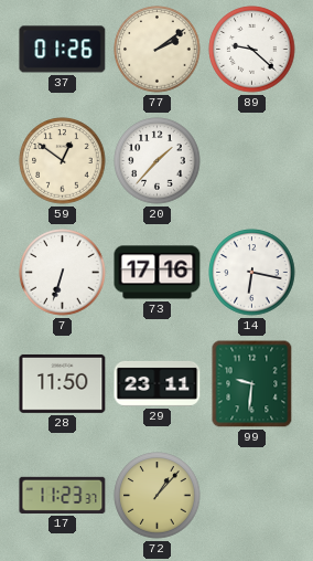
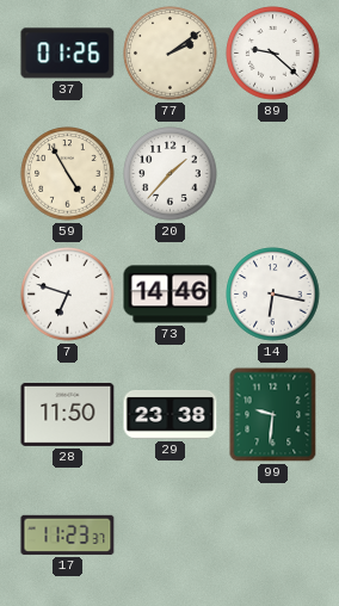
59: 12:51 -> 4:55 (68, 174)
7: 6:33 -> 6:48 (68, 295)
73: 17:16 -> 14:46 (171, 295)
29: 23:11 -> 23:38 (171, 414)
72: 1:07 -> none (158, 496)
